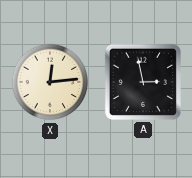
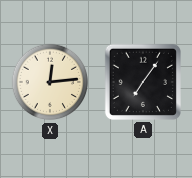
A: 2:58 -> 7:06 (143, 82)
